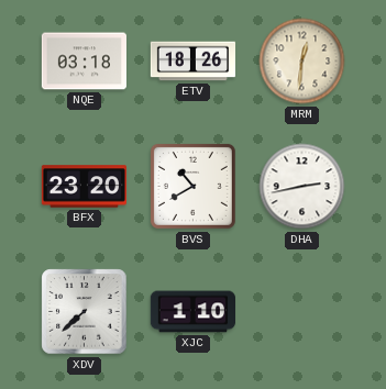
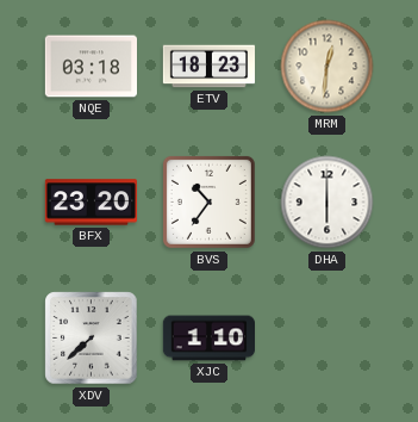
ETV: 18:26 -> 18:23 (210, 67)
BVS: 10:40 -> 10:36 (208, 201)
DHA: 2:43 -> 6:00 (327, 203)
